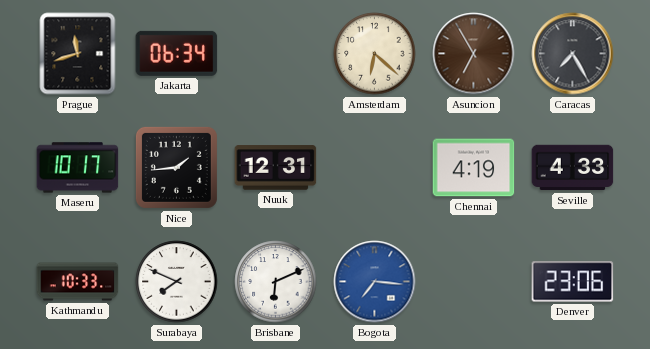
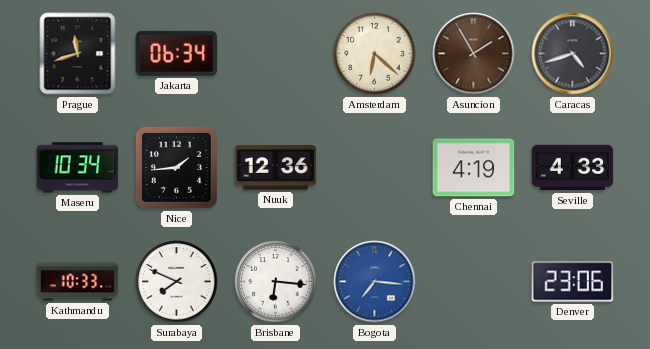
Asuncion: 6:55 -> 1:55 (474, 54)
Caracas: 7:25 -> 4:42 (573, 54)
Maseru: 10:17 -> 10:34 (78, 168)
Nuuk: 12:31 -> 12:36 (276, 168)
Brisbane: 6:11 -> 6:16 (276, 282)
